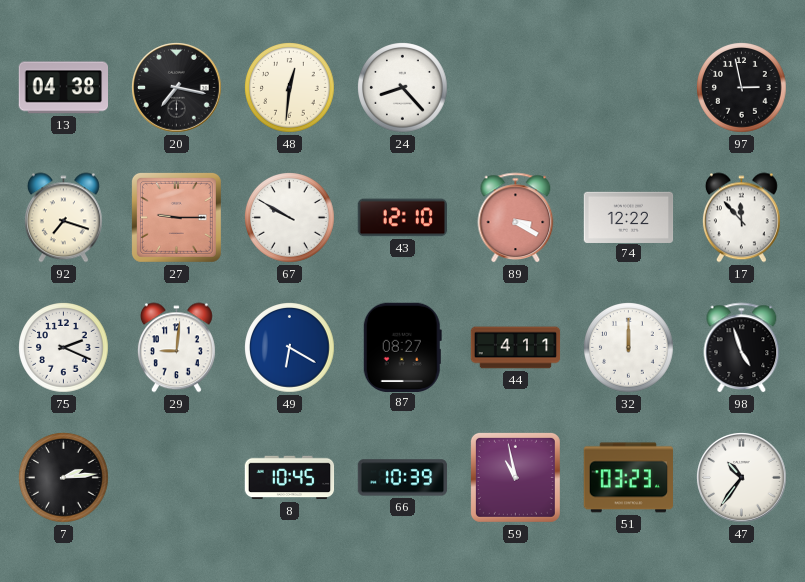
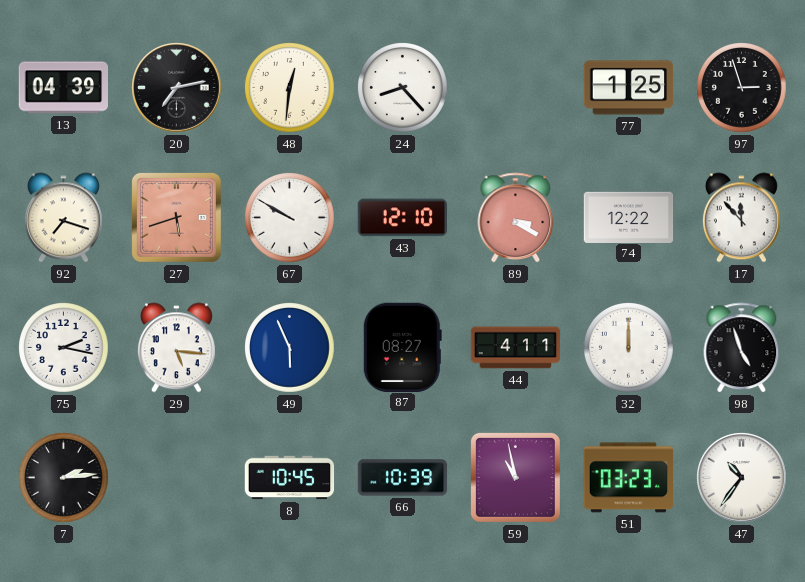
13: 04:38 -> 04:39 (63, 88)
20: 7:17 -> 7:13 (177, 88)
77: none -> 1:25 (629, 88)
97: 2:58 -> 2:57 (742, 88)
27: 9:15 -> 5:42 (176, 217)
75: 2:19 -> 2:17 (64, 348)
29: 9:01 -> 5:16 (176, 348)
49: 6:20 -> 5:56 (290, 348)
